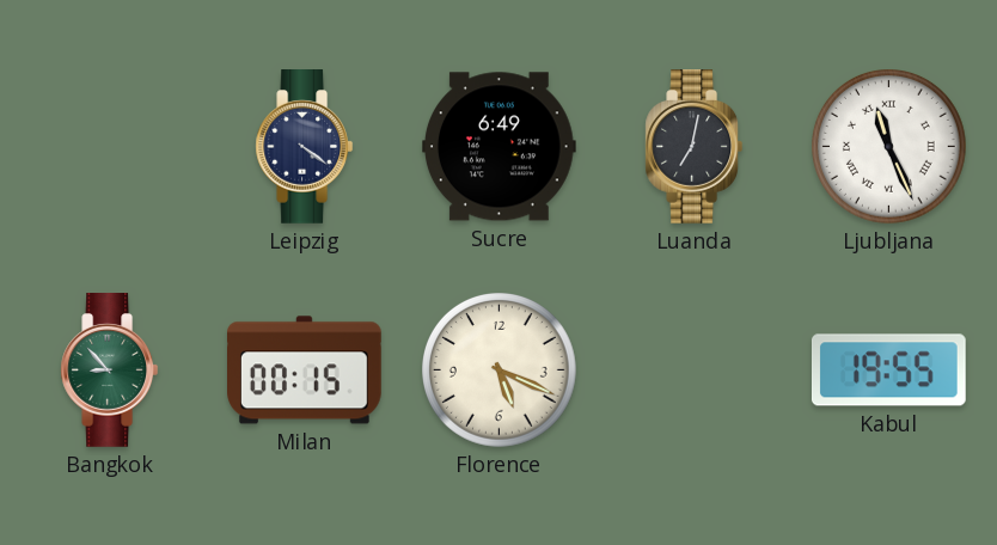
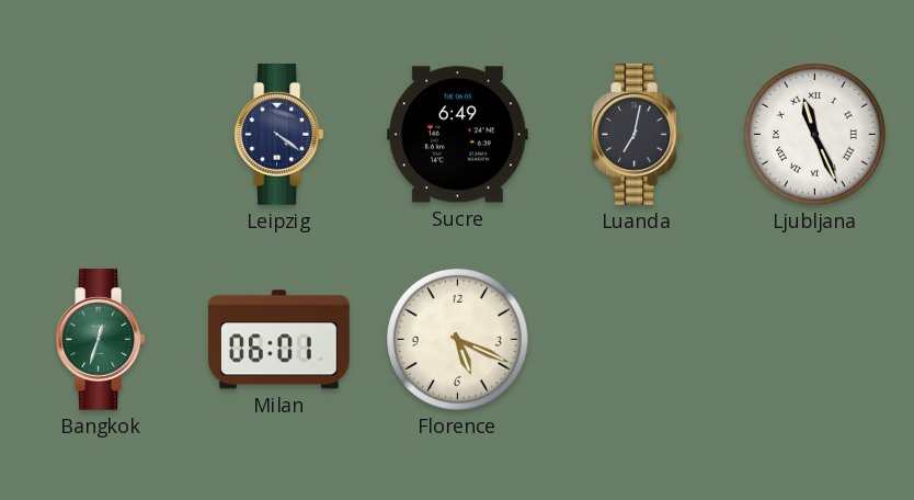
Bangkok: 8:53 -> 12:33 (101, 340)
Milan: 00:15 -> 06:01 (279, 340)
Kabul: 19:55 -> none (888, 371)
